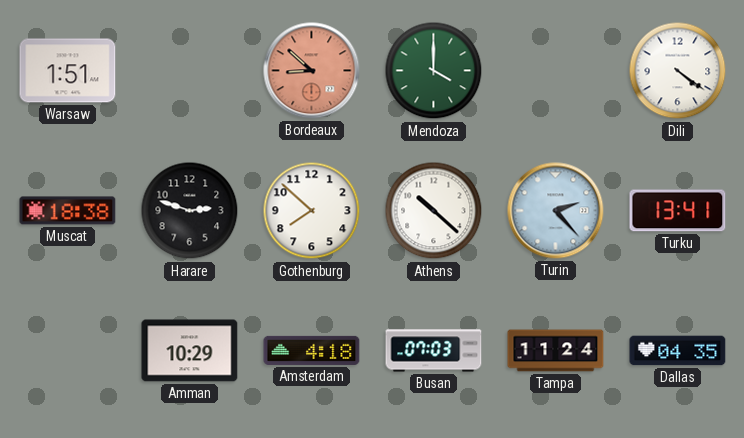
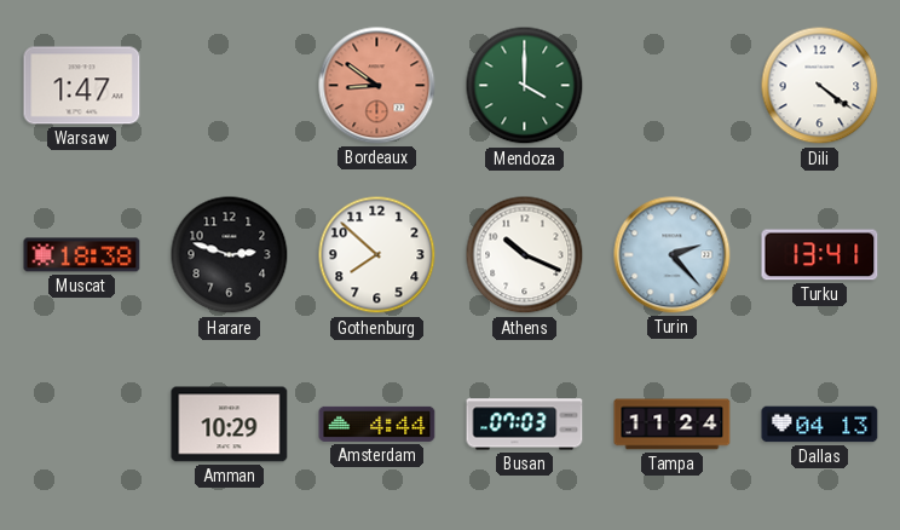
Warsaw: 1:51 -> 1:47 (82, 86)
Bordeaux: 8:52 -> 8:51 (377, 86)
Athens: 10:22 -> 10:19 (525, 255)
Amsterdam: 4:18 -> 4:44 (377, 424)
Dallas: 04:35 -> 04:13 (820, 425)
